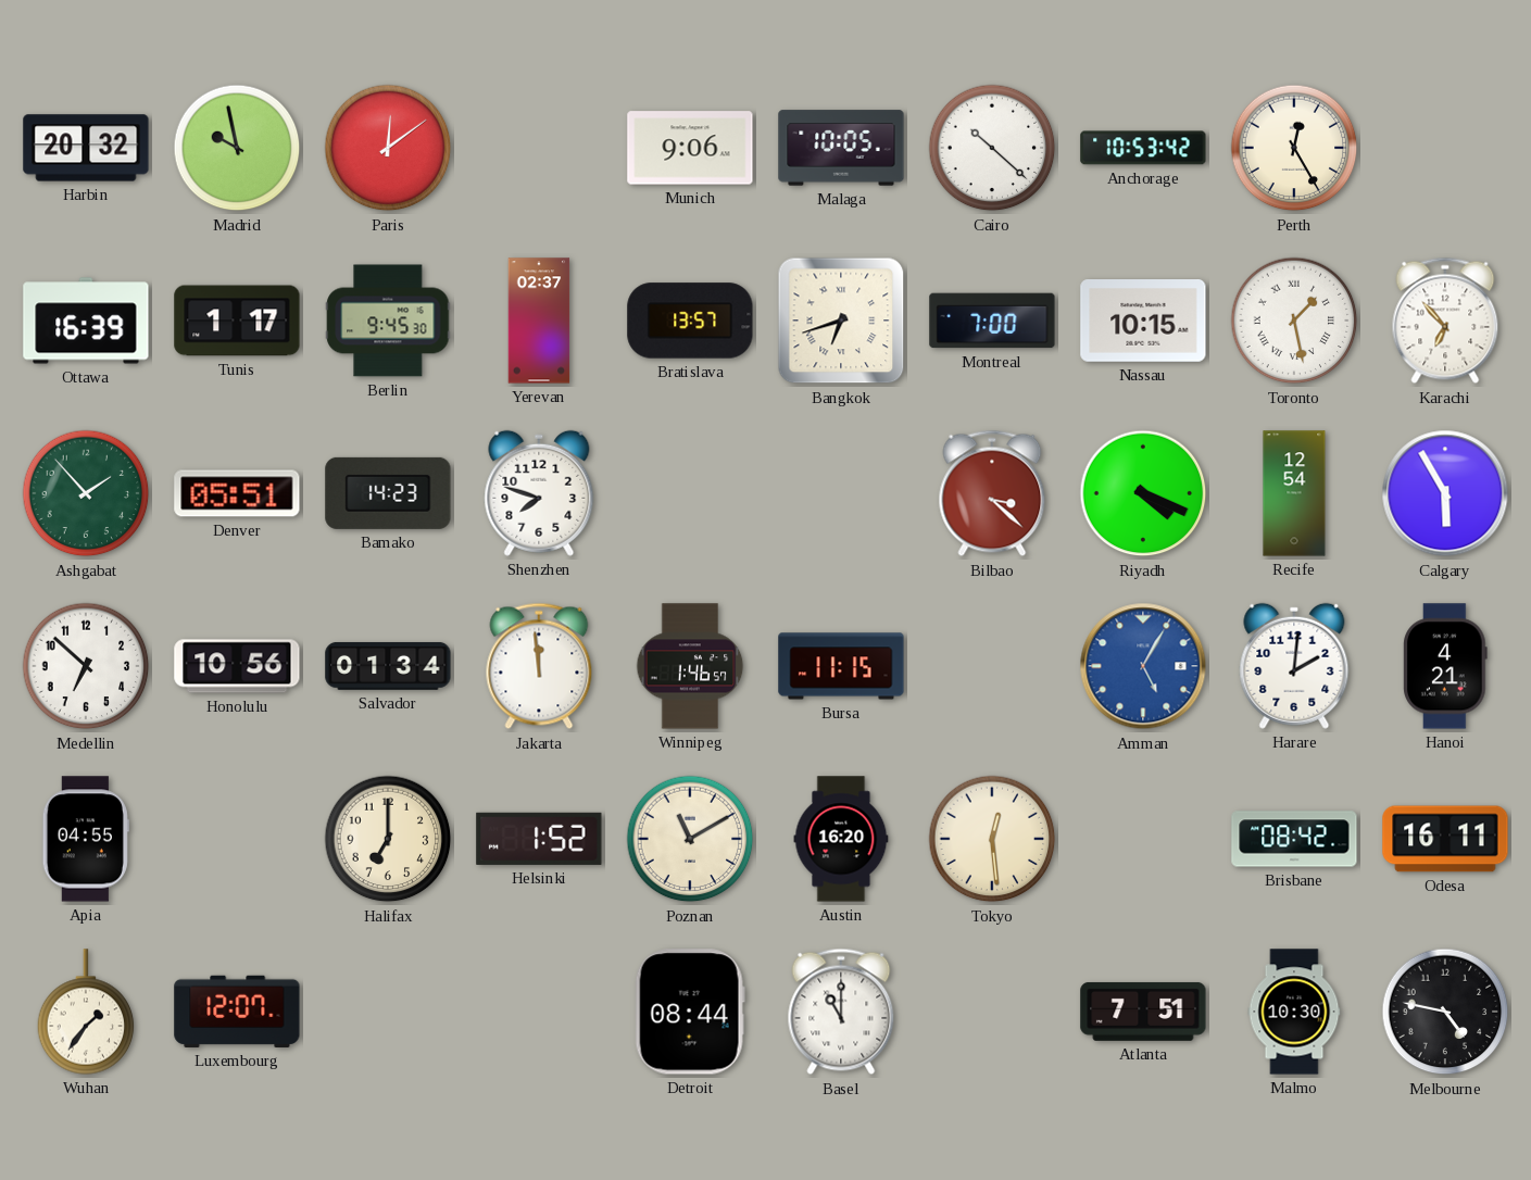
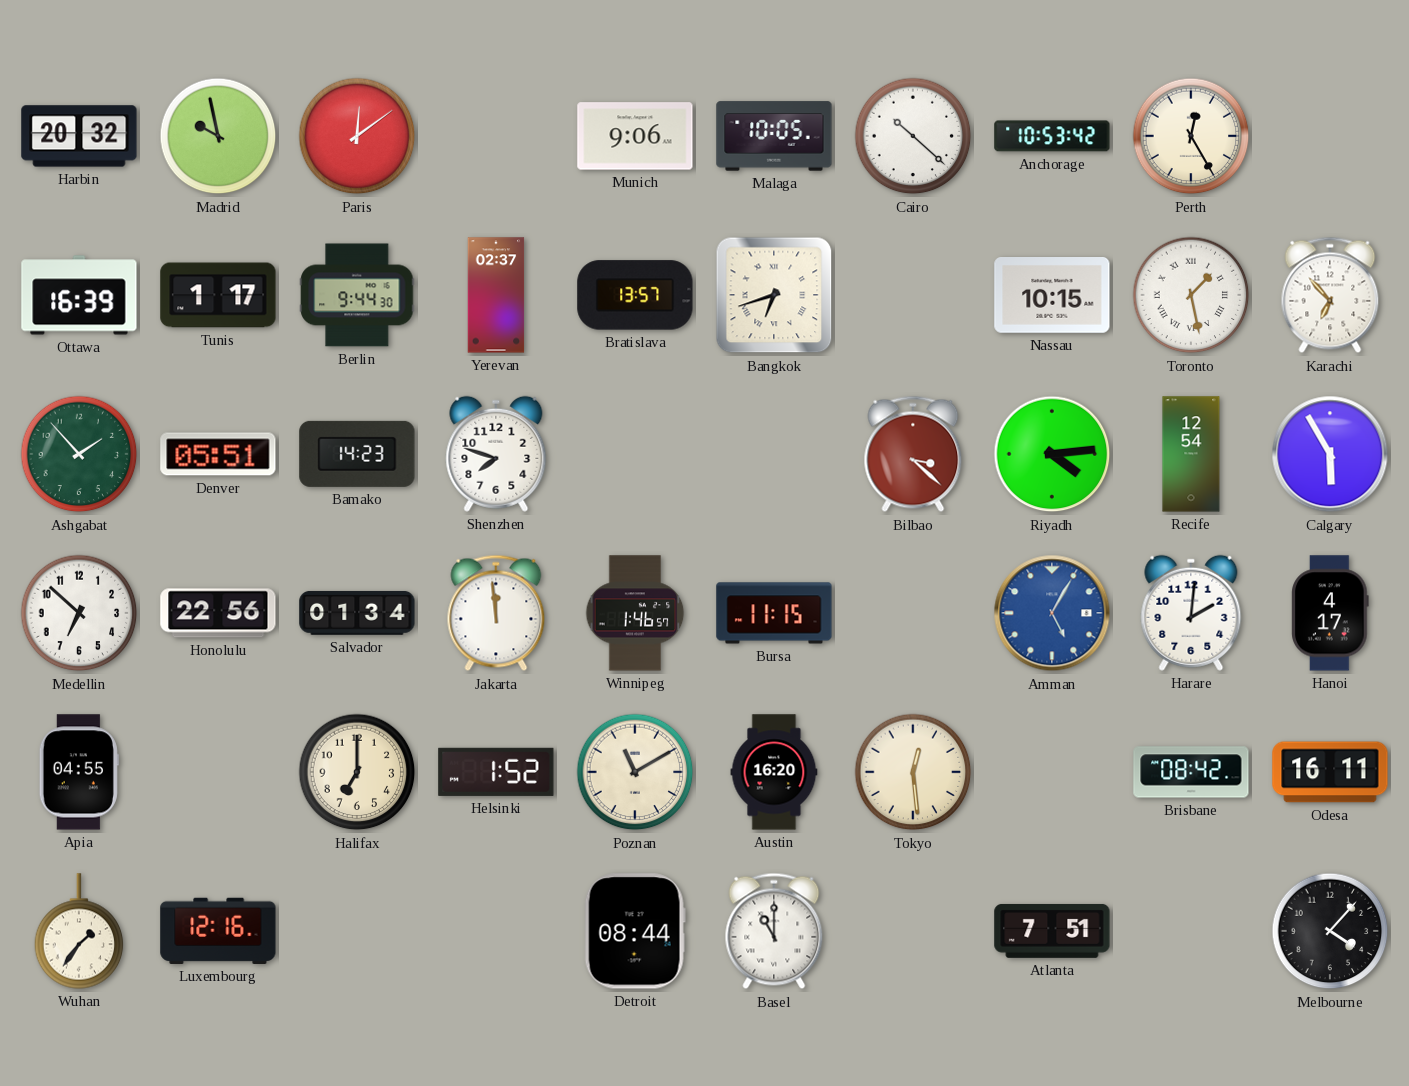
Berlin: 9:45 -> 9:44 (357, 295)
Montreal: 7:00 -> none (992, 321)
Riyadh: 4:19 -> 4:14 (1052, 454)
Honolulu: 10:56 -> 22:56 (218, 613)
Hanoi: 4:21 -> 4:17 (1330, 613)
Luxembourg: 12:07 -> 12:16 (218, 931)
Malmo: 10:30 -> none (1294, 1012)
Melbourne: 4:47 -> 4:07 (1330, 931)
